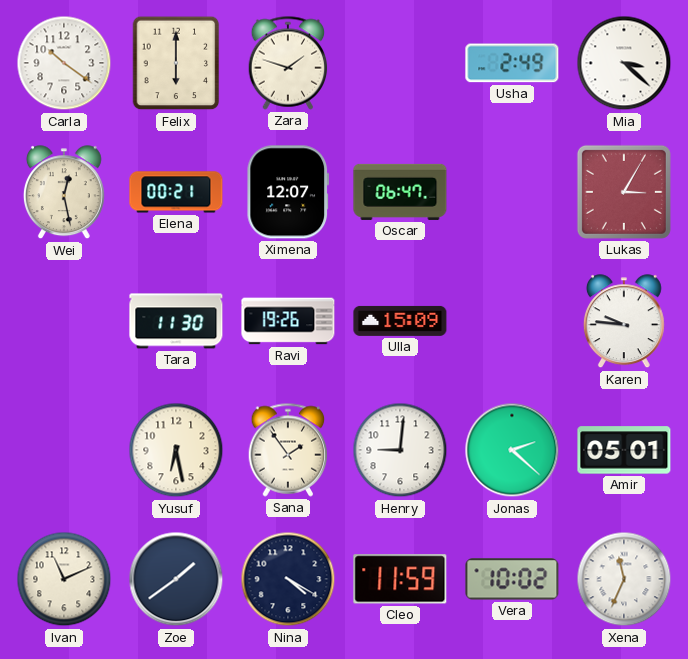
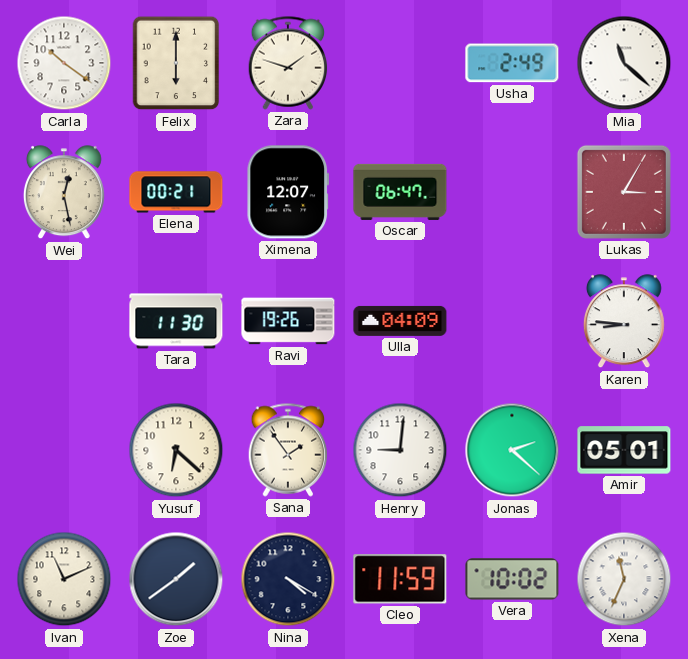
Mia: 3:22 -> 11:22 (624, 63)
Ulla: 15:09 -> 04:09 (400, 321)
Karen: 9:46 -> 8:46 (624, 322)
Yusuf: 6:28 -> 6:22 (176, 450)
